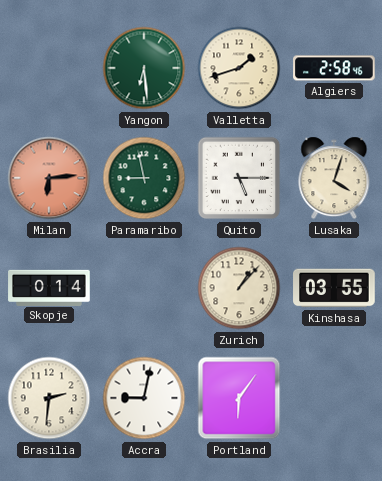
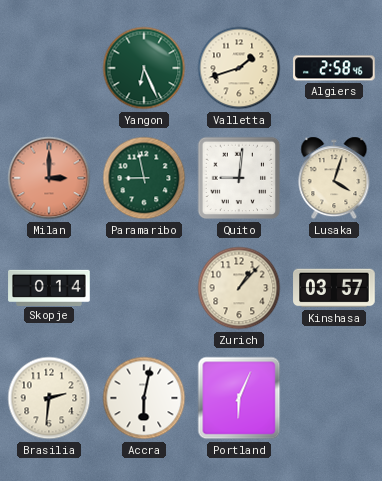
Yangon: 6:29 -> 6:26 (144, 68)
Milan: 6:14 -> 3:00 (49, 178)
Quito: 5:15 -> 9:01 (239, 178)
Kinshasa: 03:55 -> 03:57 (334, 288)
Accra: 9:02 -> 6:02 (144, 398)
Portland: 6:06 -> 6:04 (239, 398)
